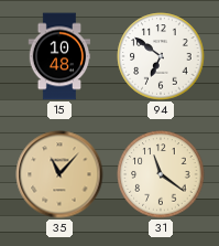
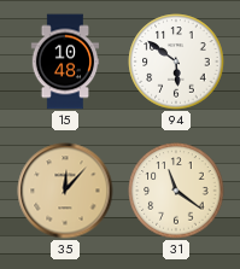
94: 6:51 -> 5:51 (176, 62)
35: 11:07 -> 12:07 (65, 191)
